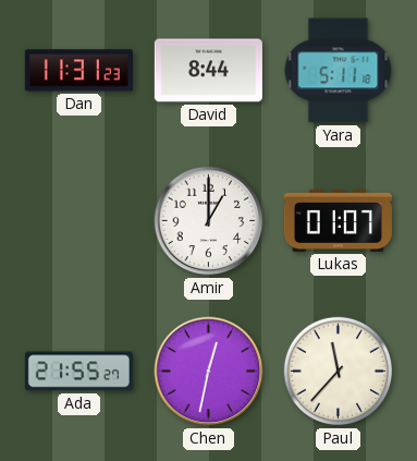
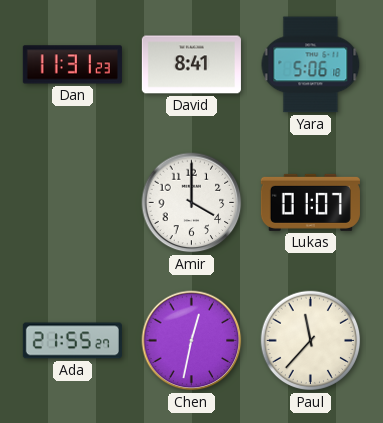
David: 8:44 -> 8:41 (191, 65)
Yara: 5:11 -> 5:06 (311, 65)
Amir: 1:00 -> 4:00 (192, 203)
